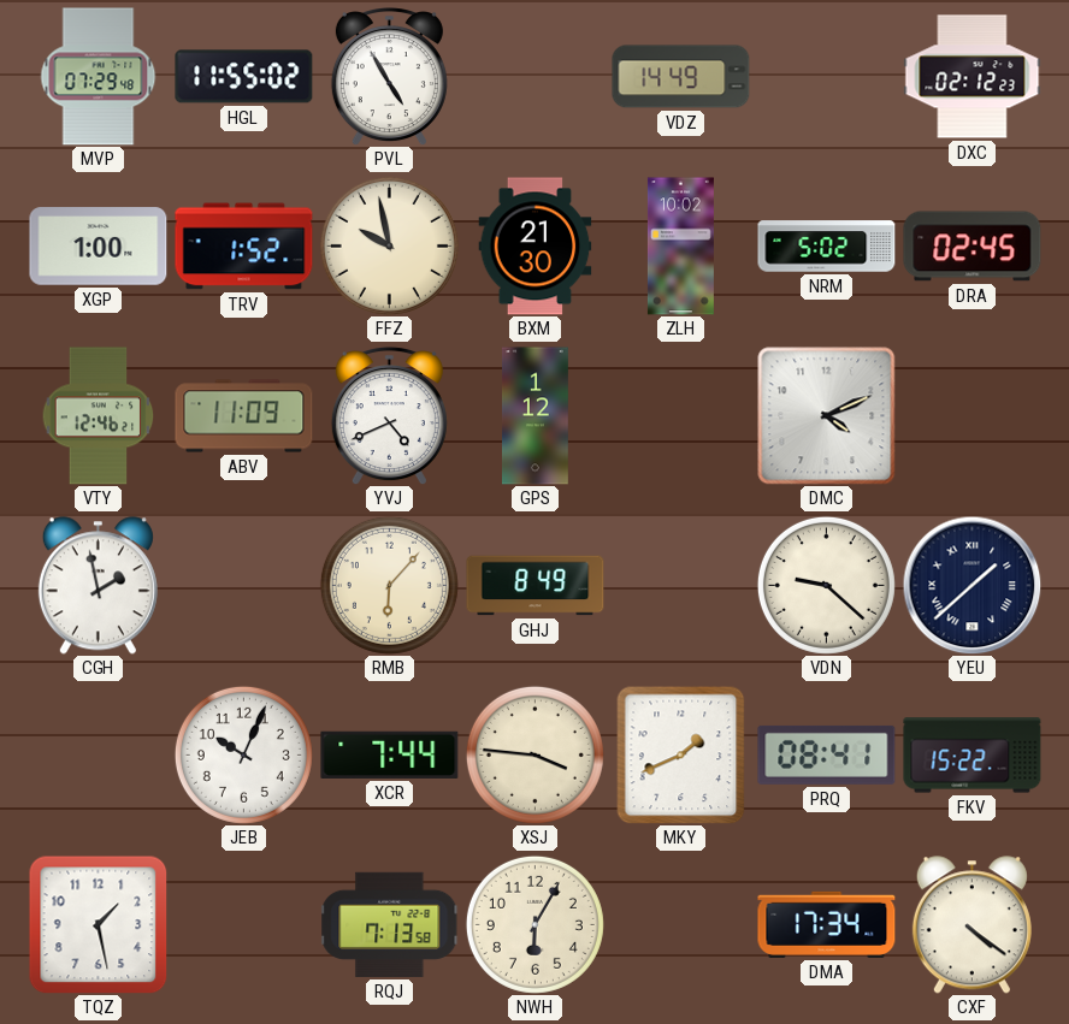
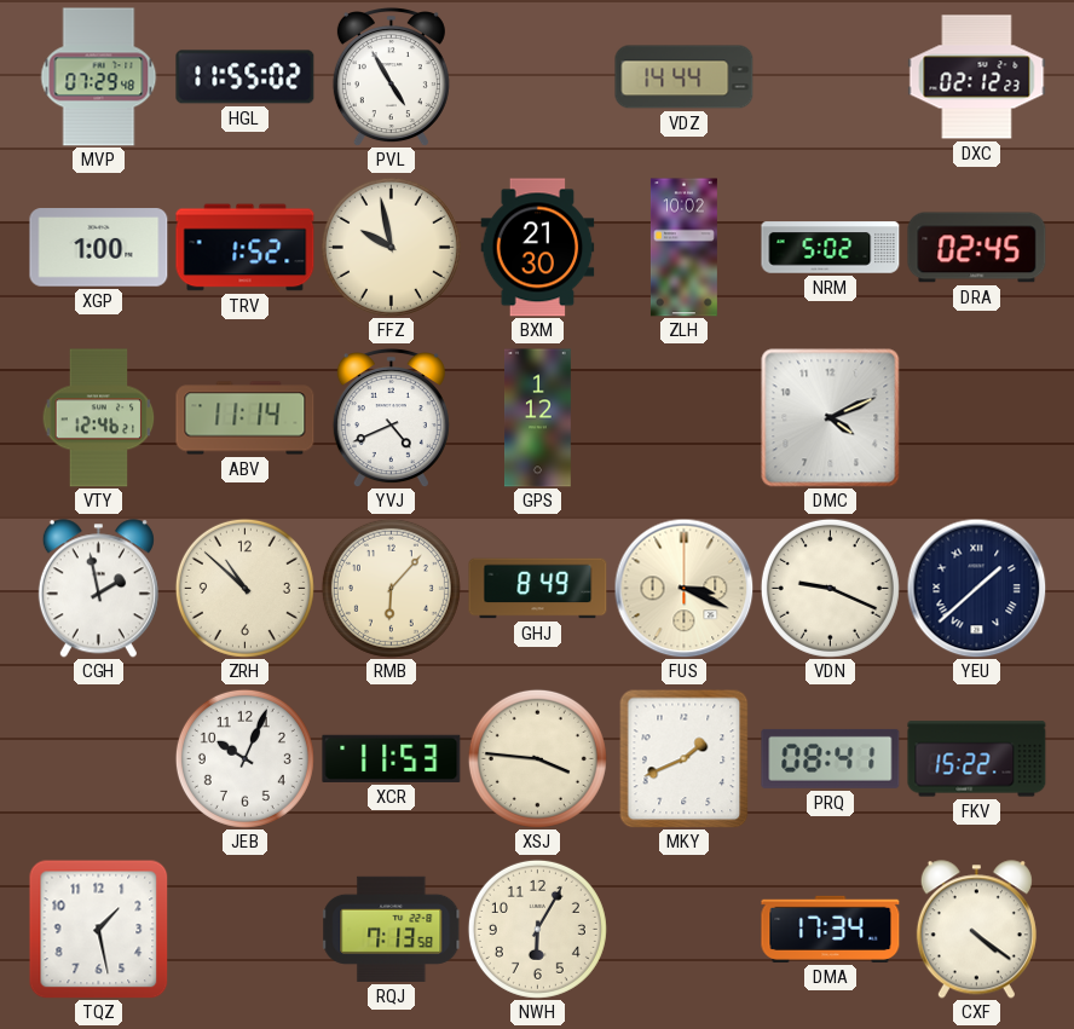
VDZ: 14:49 -> 14:44 (685, 77)
ABV: 11:09 -> 11:14 (246, 418)
ZRH: none -> 10:52 (244, 588)
FUS: none -> 3:19 (683, 588)
VDN: 9:22 -> 9:19 (830, 588)
XCR: 7:44 -> 11:53 (392, 758)
